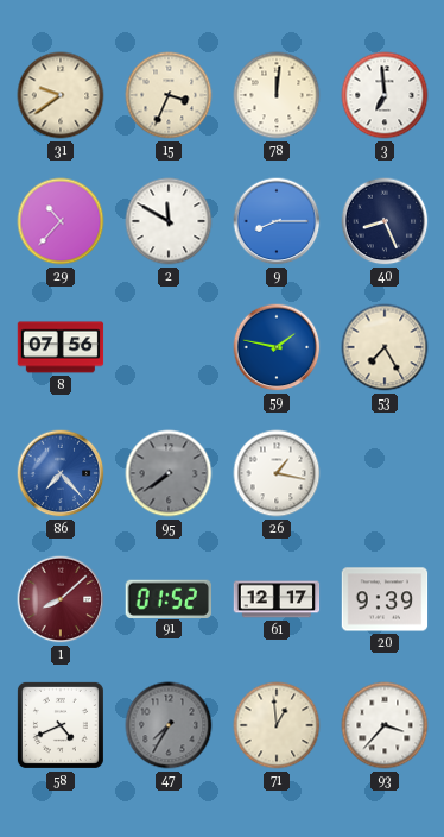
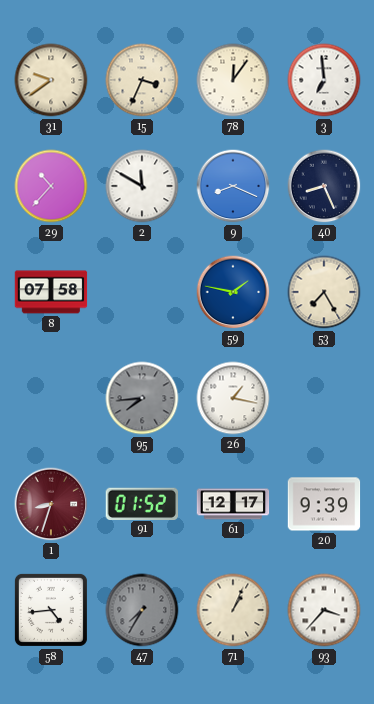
78: 12:01 -> 12:06 (233, 80)
9: 8:15 -> 8:19 (233, 186)
8: 07:56 -> 07:58 (51, 292)
86: 7:23 -> none (61, 473)
95: 7:39 -> 7:44 (142, 398)
1: 8:08 -> 8:33 (51, 504)
58: 4:41 -> 4:44 (51, 610)
71: 12:59 -> 1:04 (233, 610)
